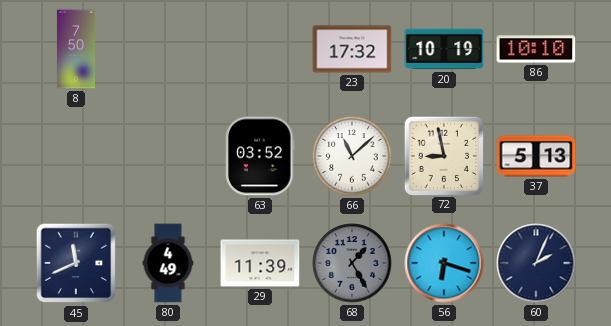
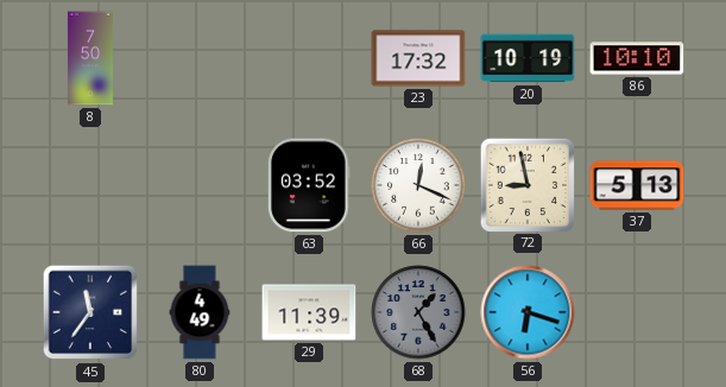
66: 11:08 -> 12:19 (418, 185)
45: 11:41 -> 11:36 (90, 312)
60: 2:04 -> none (536, 263)
